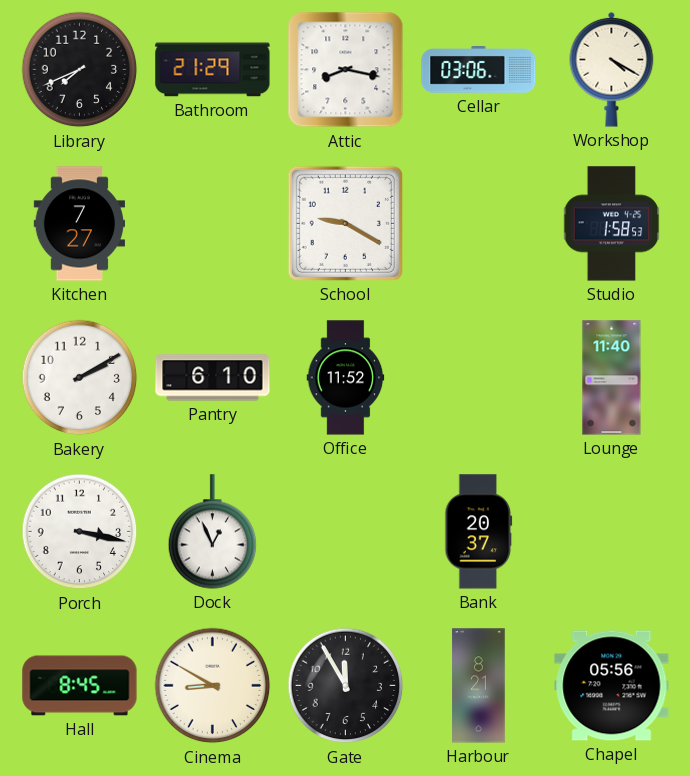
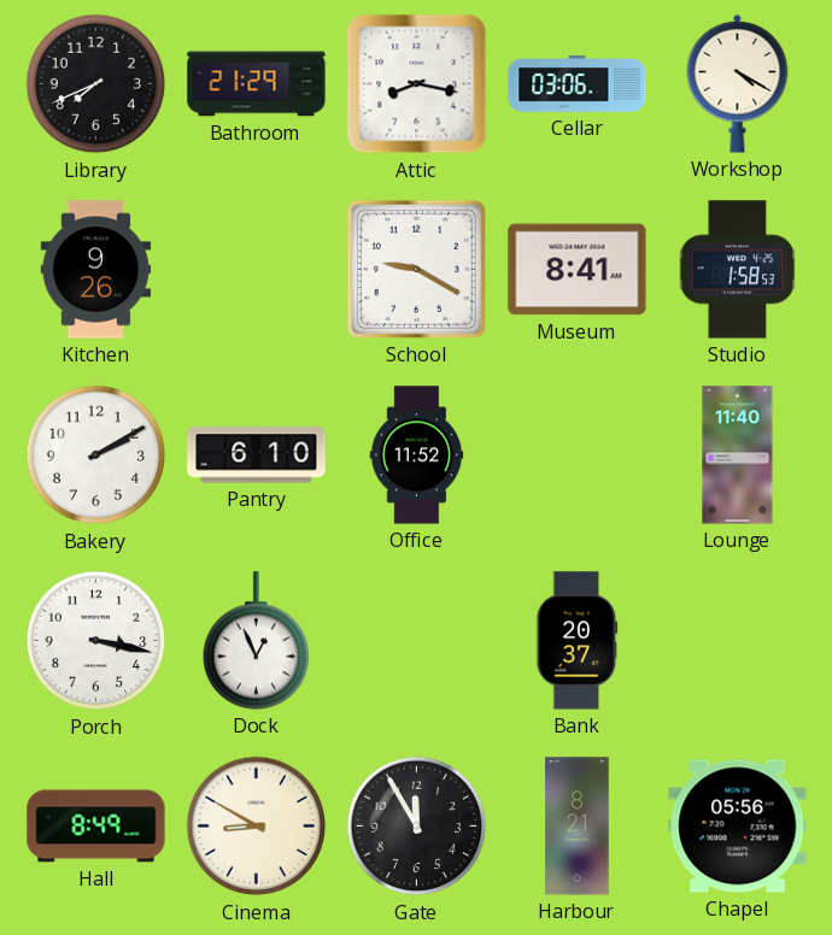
Kitchen: 7:27 -> 9:26 (95, 270)
Museum: none -> 8:41 (578, 270)
Hall: 8:45 -> 8:49 (96, 827)
